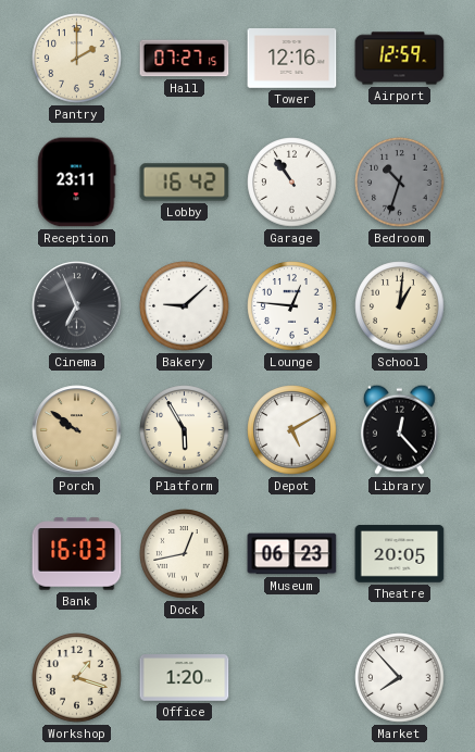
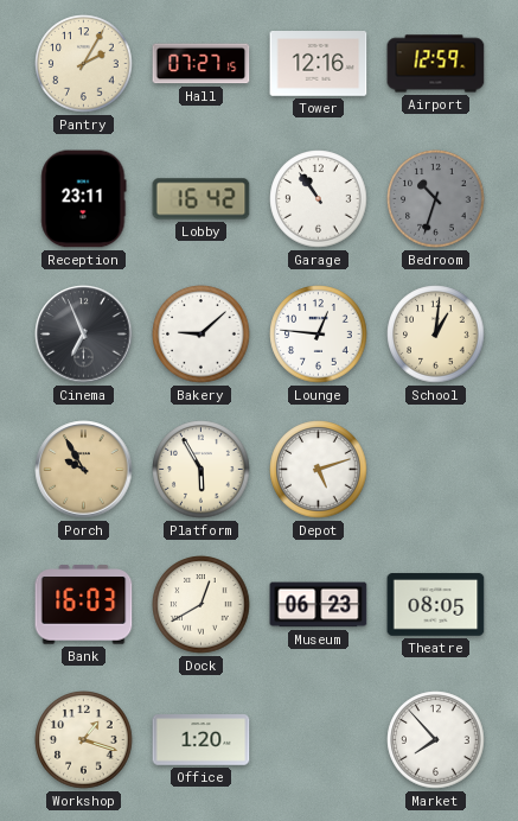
Pantry: 2:00 -> 2:05 (84, 64)
Porch: 9:51 -> 9:55 (84, 470)
Depot: 5:10 -> 5:12 (319, 470)
Library: 12:23 -> none (399, 429)
Dock: 12:43 -> 12:40 (202, 605)
Theatre: 20:05 -> 08:05 (436, 605)
